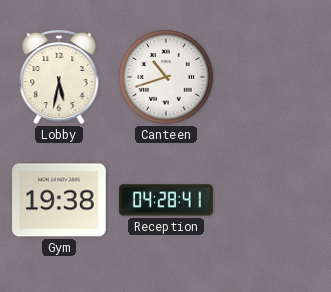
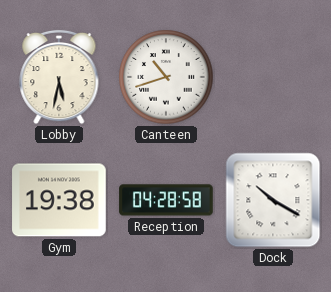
Reception: 04:28:41 -> 04:28:58 (166, 200)
Dock: none -> 10:20 (273, 200)
